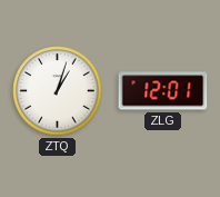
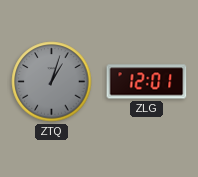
ZTQ dial: white -> grey (52, 82)
